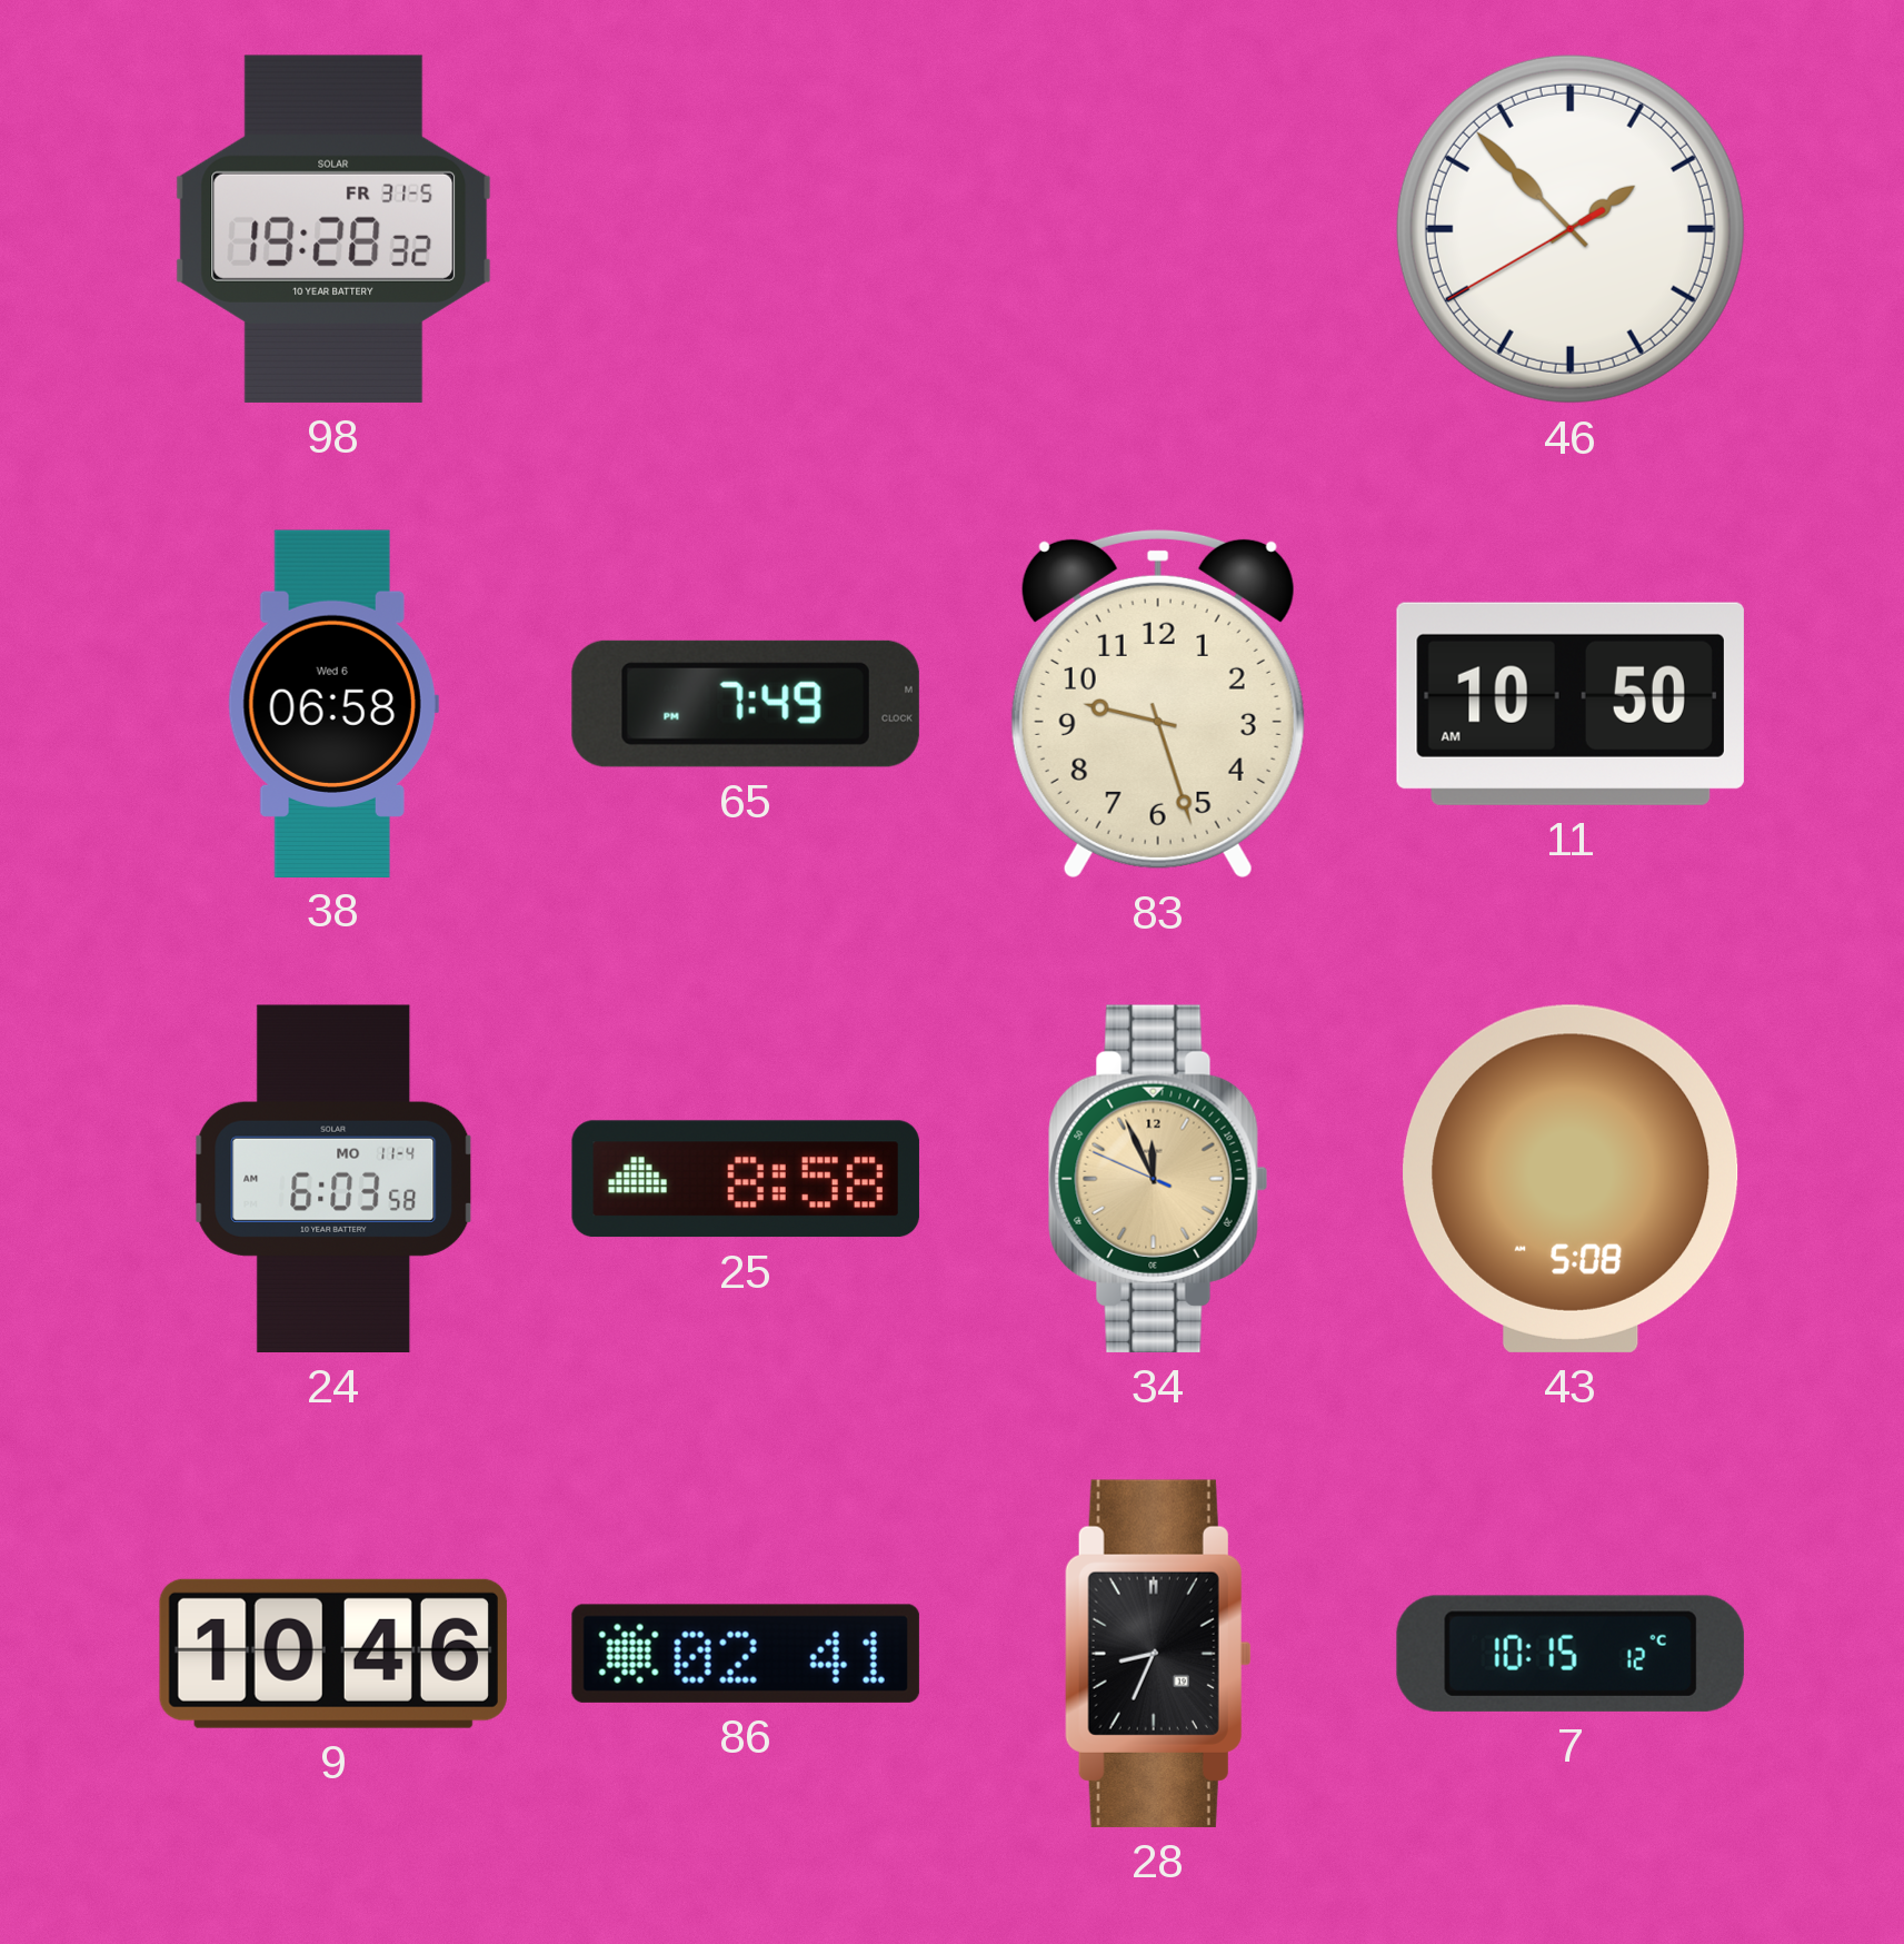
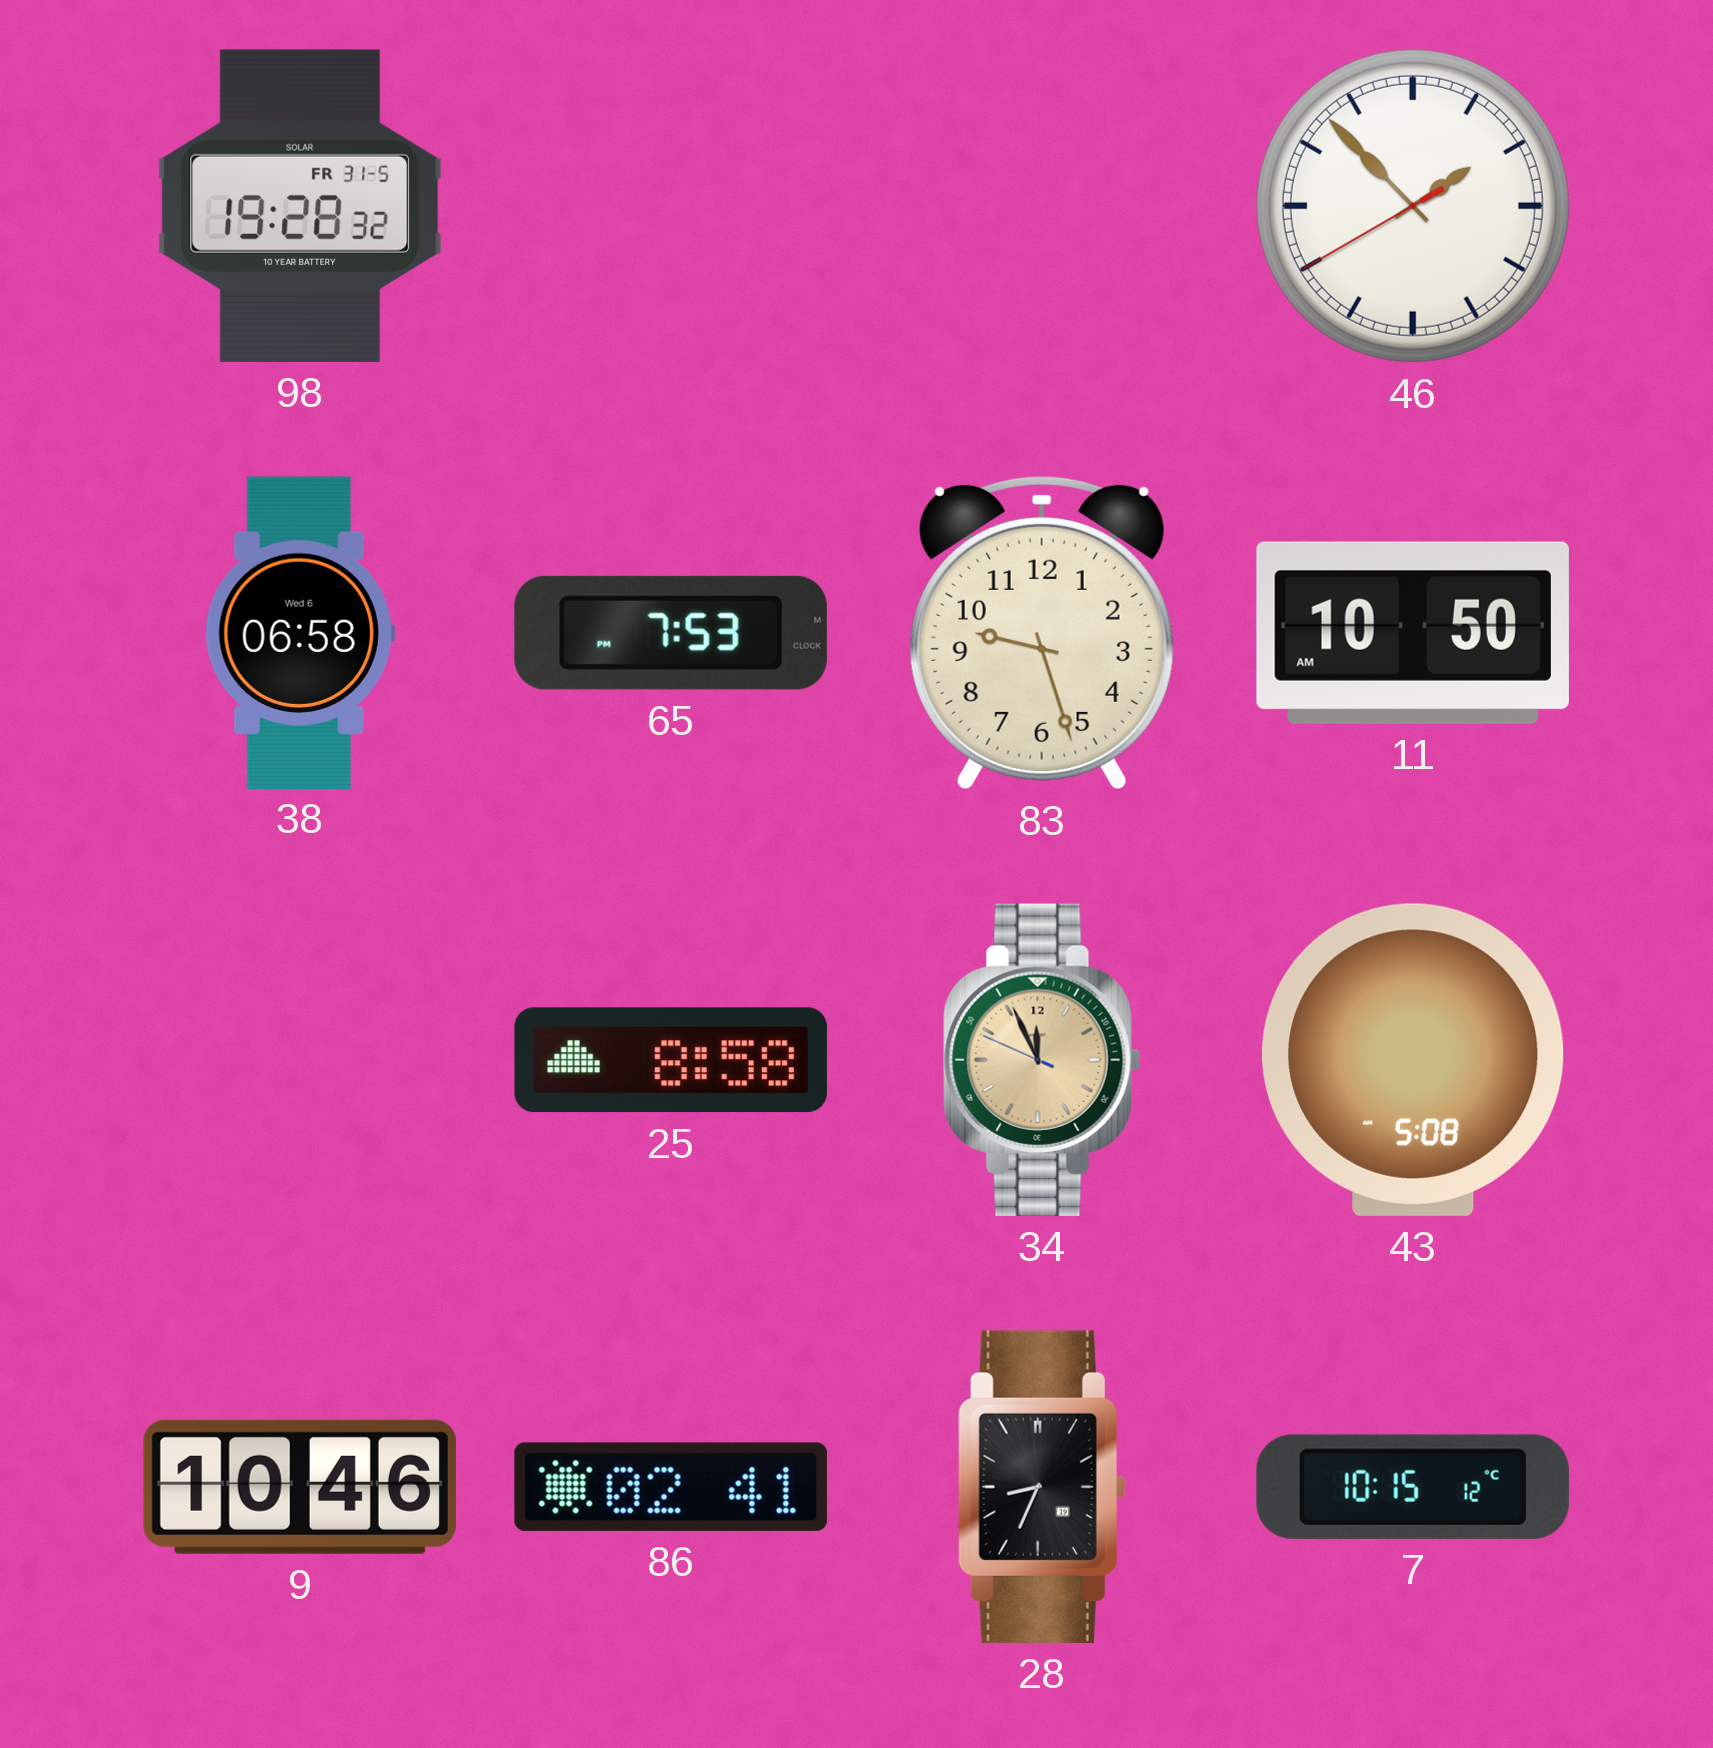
65: 7:49 -> 7:53 (671, 633)
24: 6:03 -> none (333, 1179)
